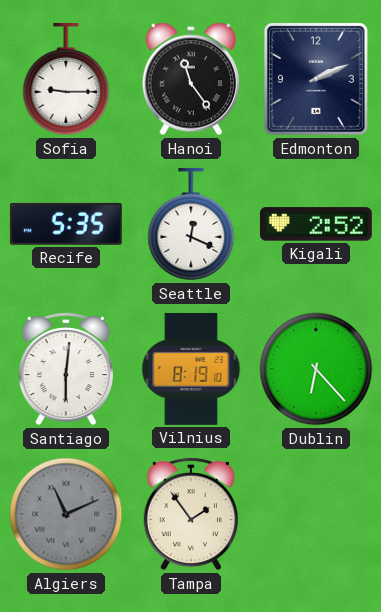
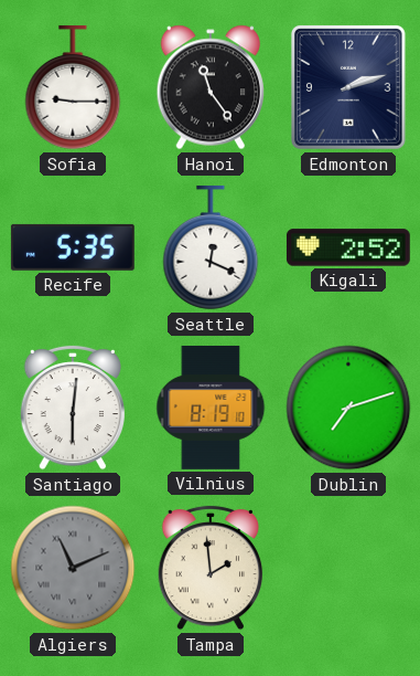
Edmonton: 2:11 -> 2:12 (348, 87)
Dublin: 6:23 -> 7:12 (348, 408)
Tampa: 1:54 -> 1:59 (209, 568)
